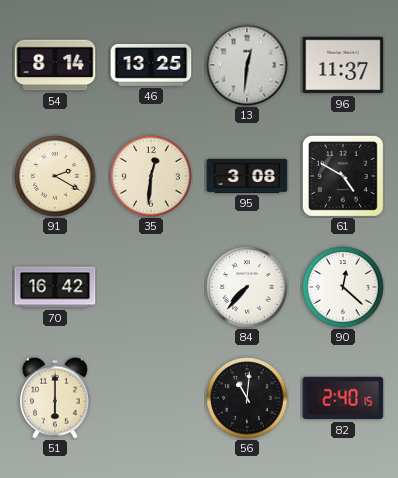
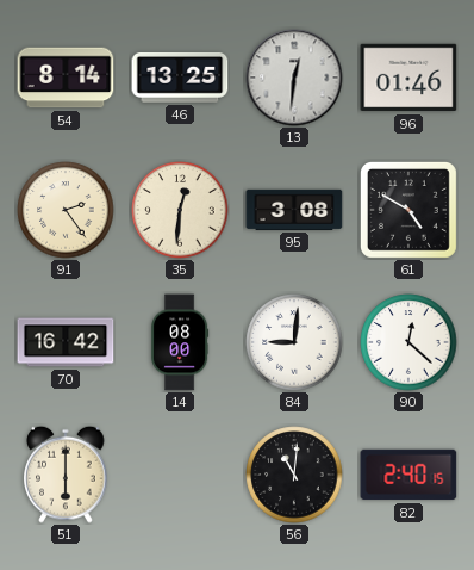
96: 11:37 -> 01:46 (408, 78)
91: 2:20 -> 2:24 (66, 210)
14: none -> 08:00 (180, 342)
84: 7:37 -> 9:01 (294, 342)
